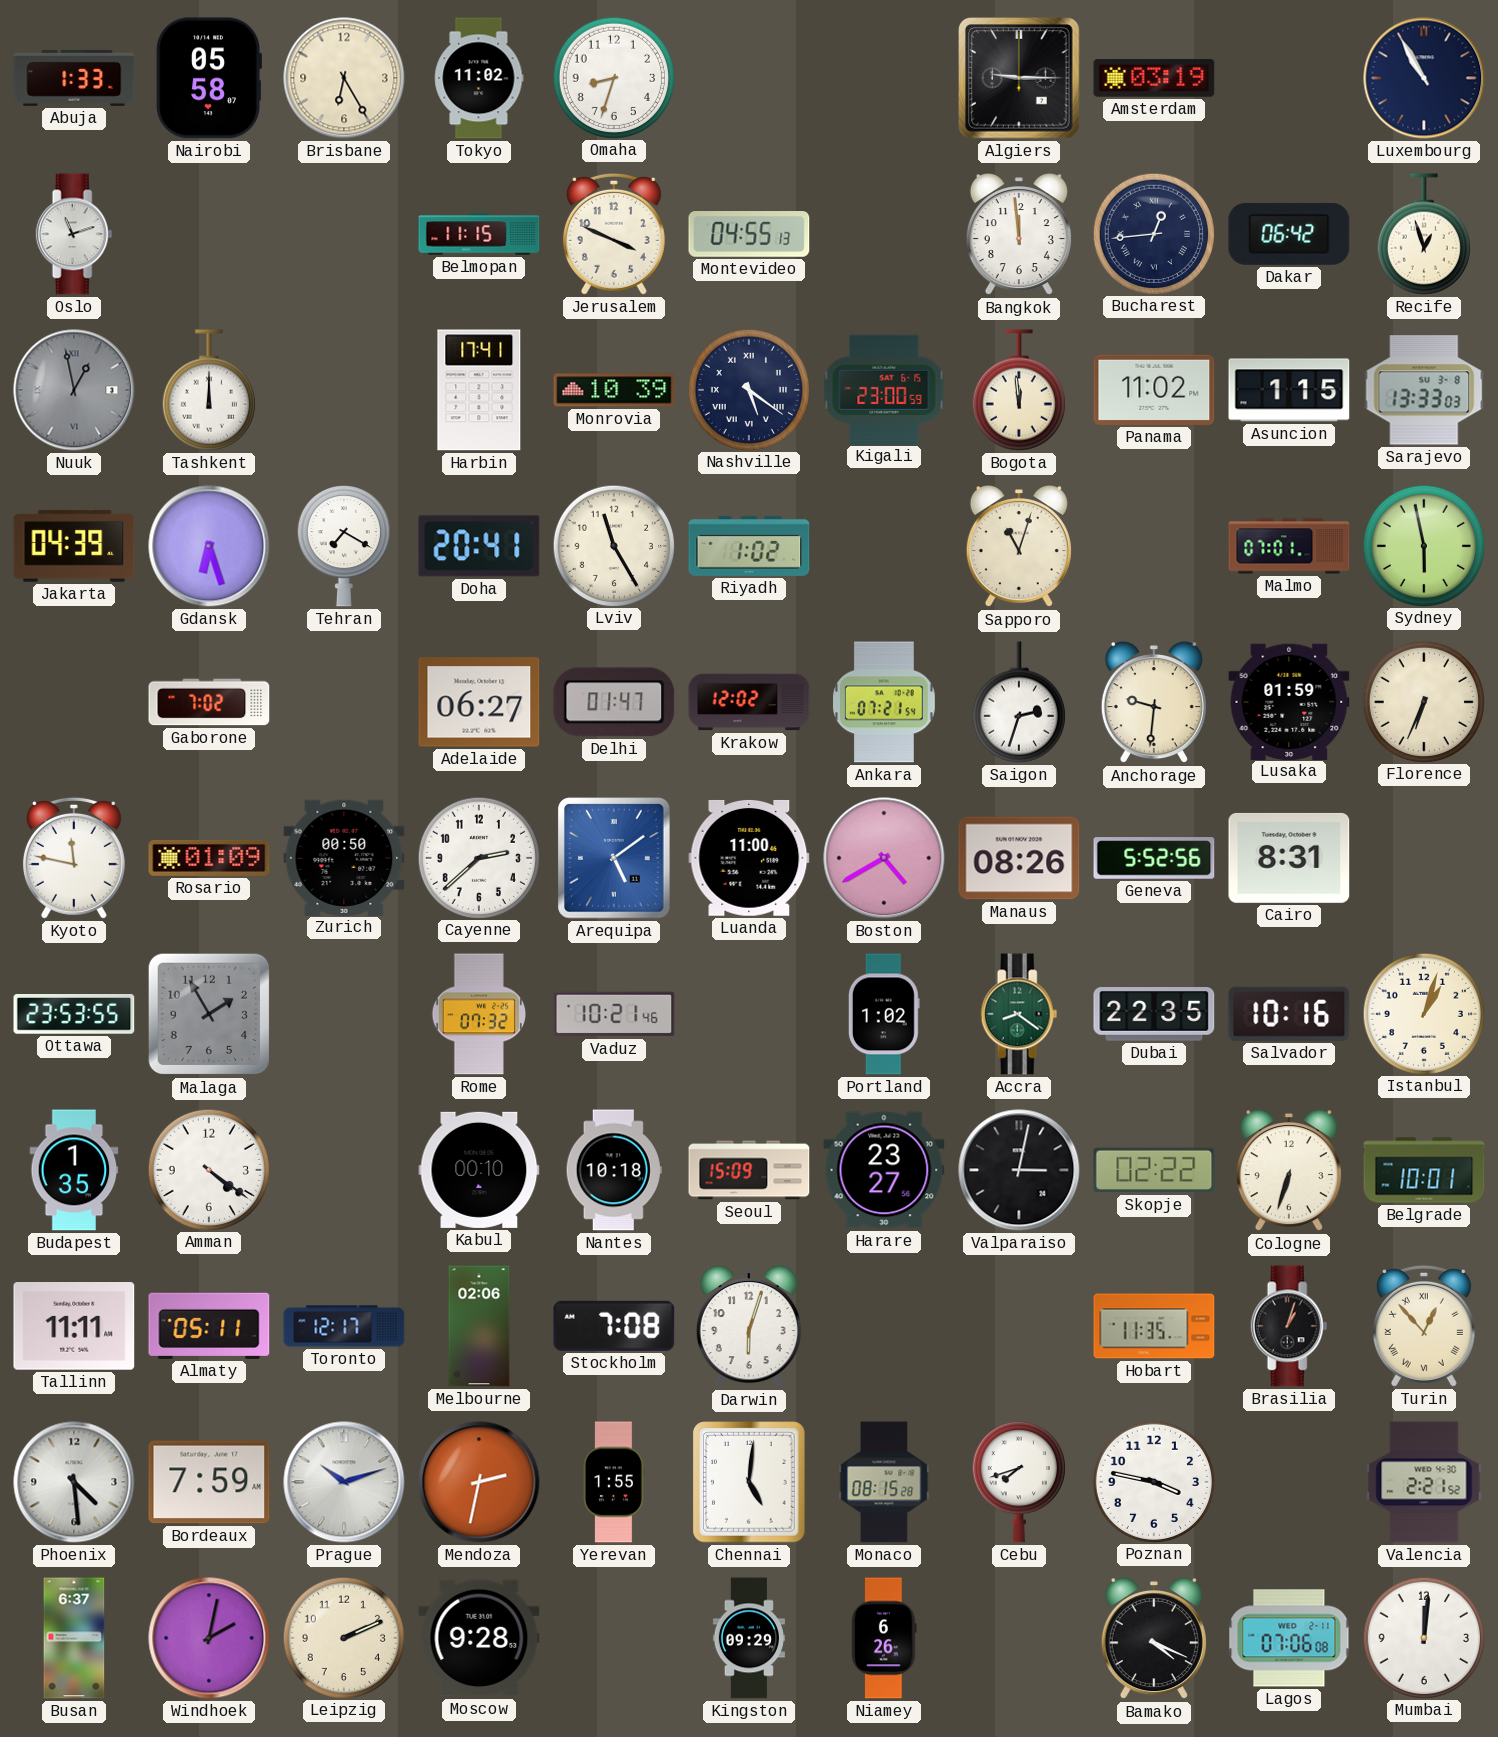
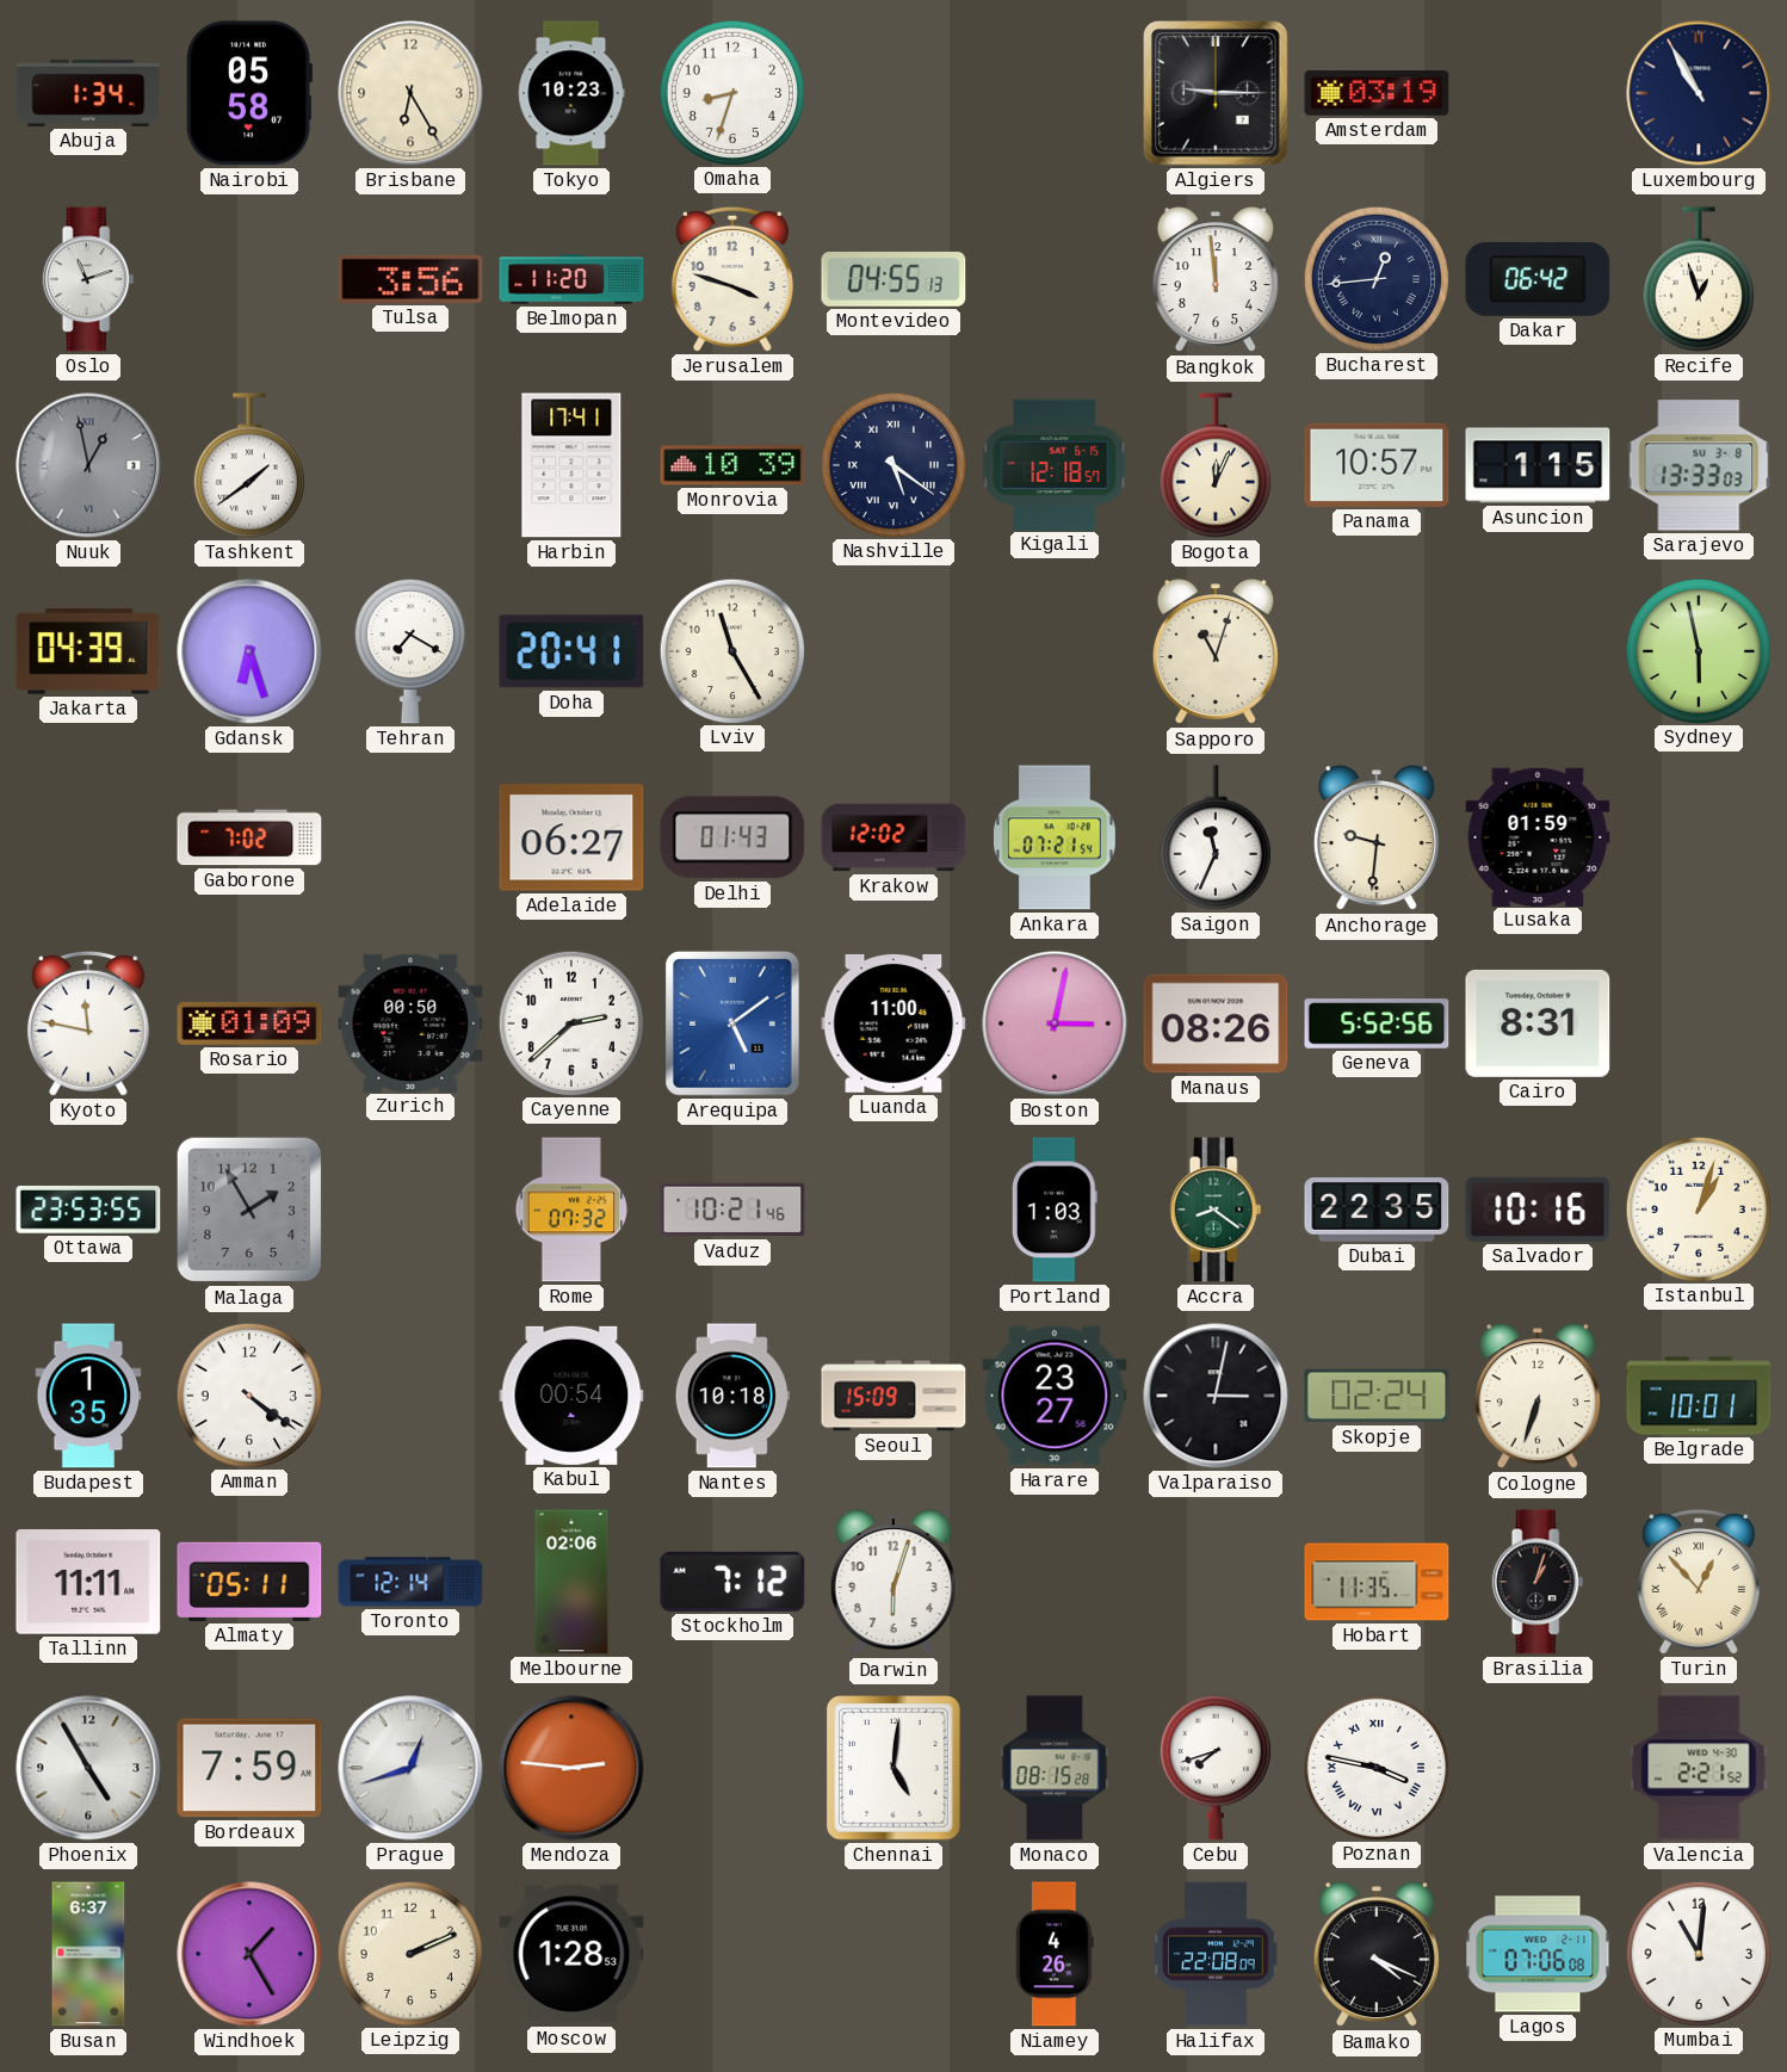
Abuja: 1:33 -> 1:34 (88, 93)
Tokyo: 11:02 -> 10:23 (571, 93)
Tulsa: none -> 3:56 (410, 279)
Belmopan: 11:15 -> 11:20 (571, 279)
Jerusalem: 3:49 -> 3:48 (732, 279)
Tashkent: 12:00 -> 1:39 (249, 465)
Kigali: 23:00 -> 12:18 (1055, 464)
Bogota: 11:59 -> 12:04 (1216, 465)
Panama: 11:02 -> 10:57 (1377, 465)
Riyadh: 1:02 -> none (749, 546)
Malmo: 07:01 -> none (1289, 546)
Delhi: 01:47 -> 01:43 (732, 837)
Saigon: 2:33 -> 11:34 (1216, 837)
Florence: 6:34 -> none (1423, 701)
Boston: 4:40 -> 3:02 (1055, 1023)
Portland: 1:02 -> 1:03 (1055, 1210)
Kabul: 00:10 -> 00:54 (571, 1396)
Skopje: 02:22 -> 02:24 (1377, 1396)
Toronto: 12:17 -> 12:14 (410, 1582)
Stockholm: 7:08 -> 7:12 (732, 1582)
Phoenix: 4:29 -> 4:55 (88, 1768)
Prague: 10:12 -> 12:42 (410, 1768)
Mendoza: 2:32 -> 2:46 (571, 1768)
Yerevan: 1:55 -> none (614, 1482)
Poznan numerals: Arabic -> Roman (1375, 1767)
Windhoek: 2:02 -> 1:25 (249, 1954)
Moscow: 9:28 -> 1:28 (571, 1954)
Kingston: 09:29 -> none (748, 1638)
Niamey: 6:26 -> 4:26 (1055, 1954)
Halifax: none -> 22:08 (1216, 1954)
Mumbai: 12:01 -> 11:01 (1698, 1953)
